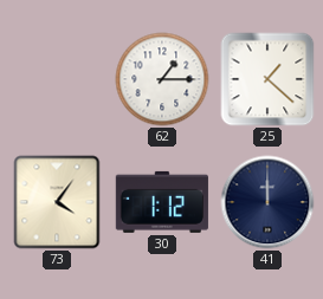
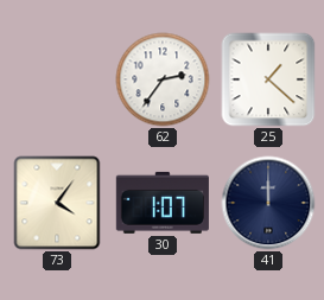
62: 1:15 -> 2:36 (163, 79)
30: 1:12 -> 1:07 (163, 203)
